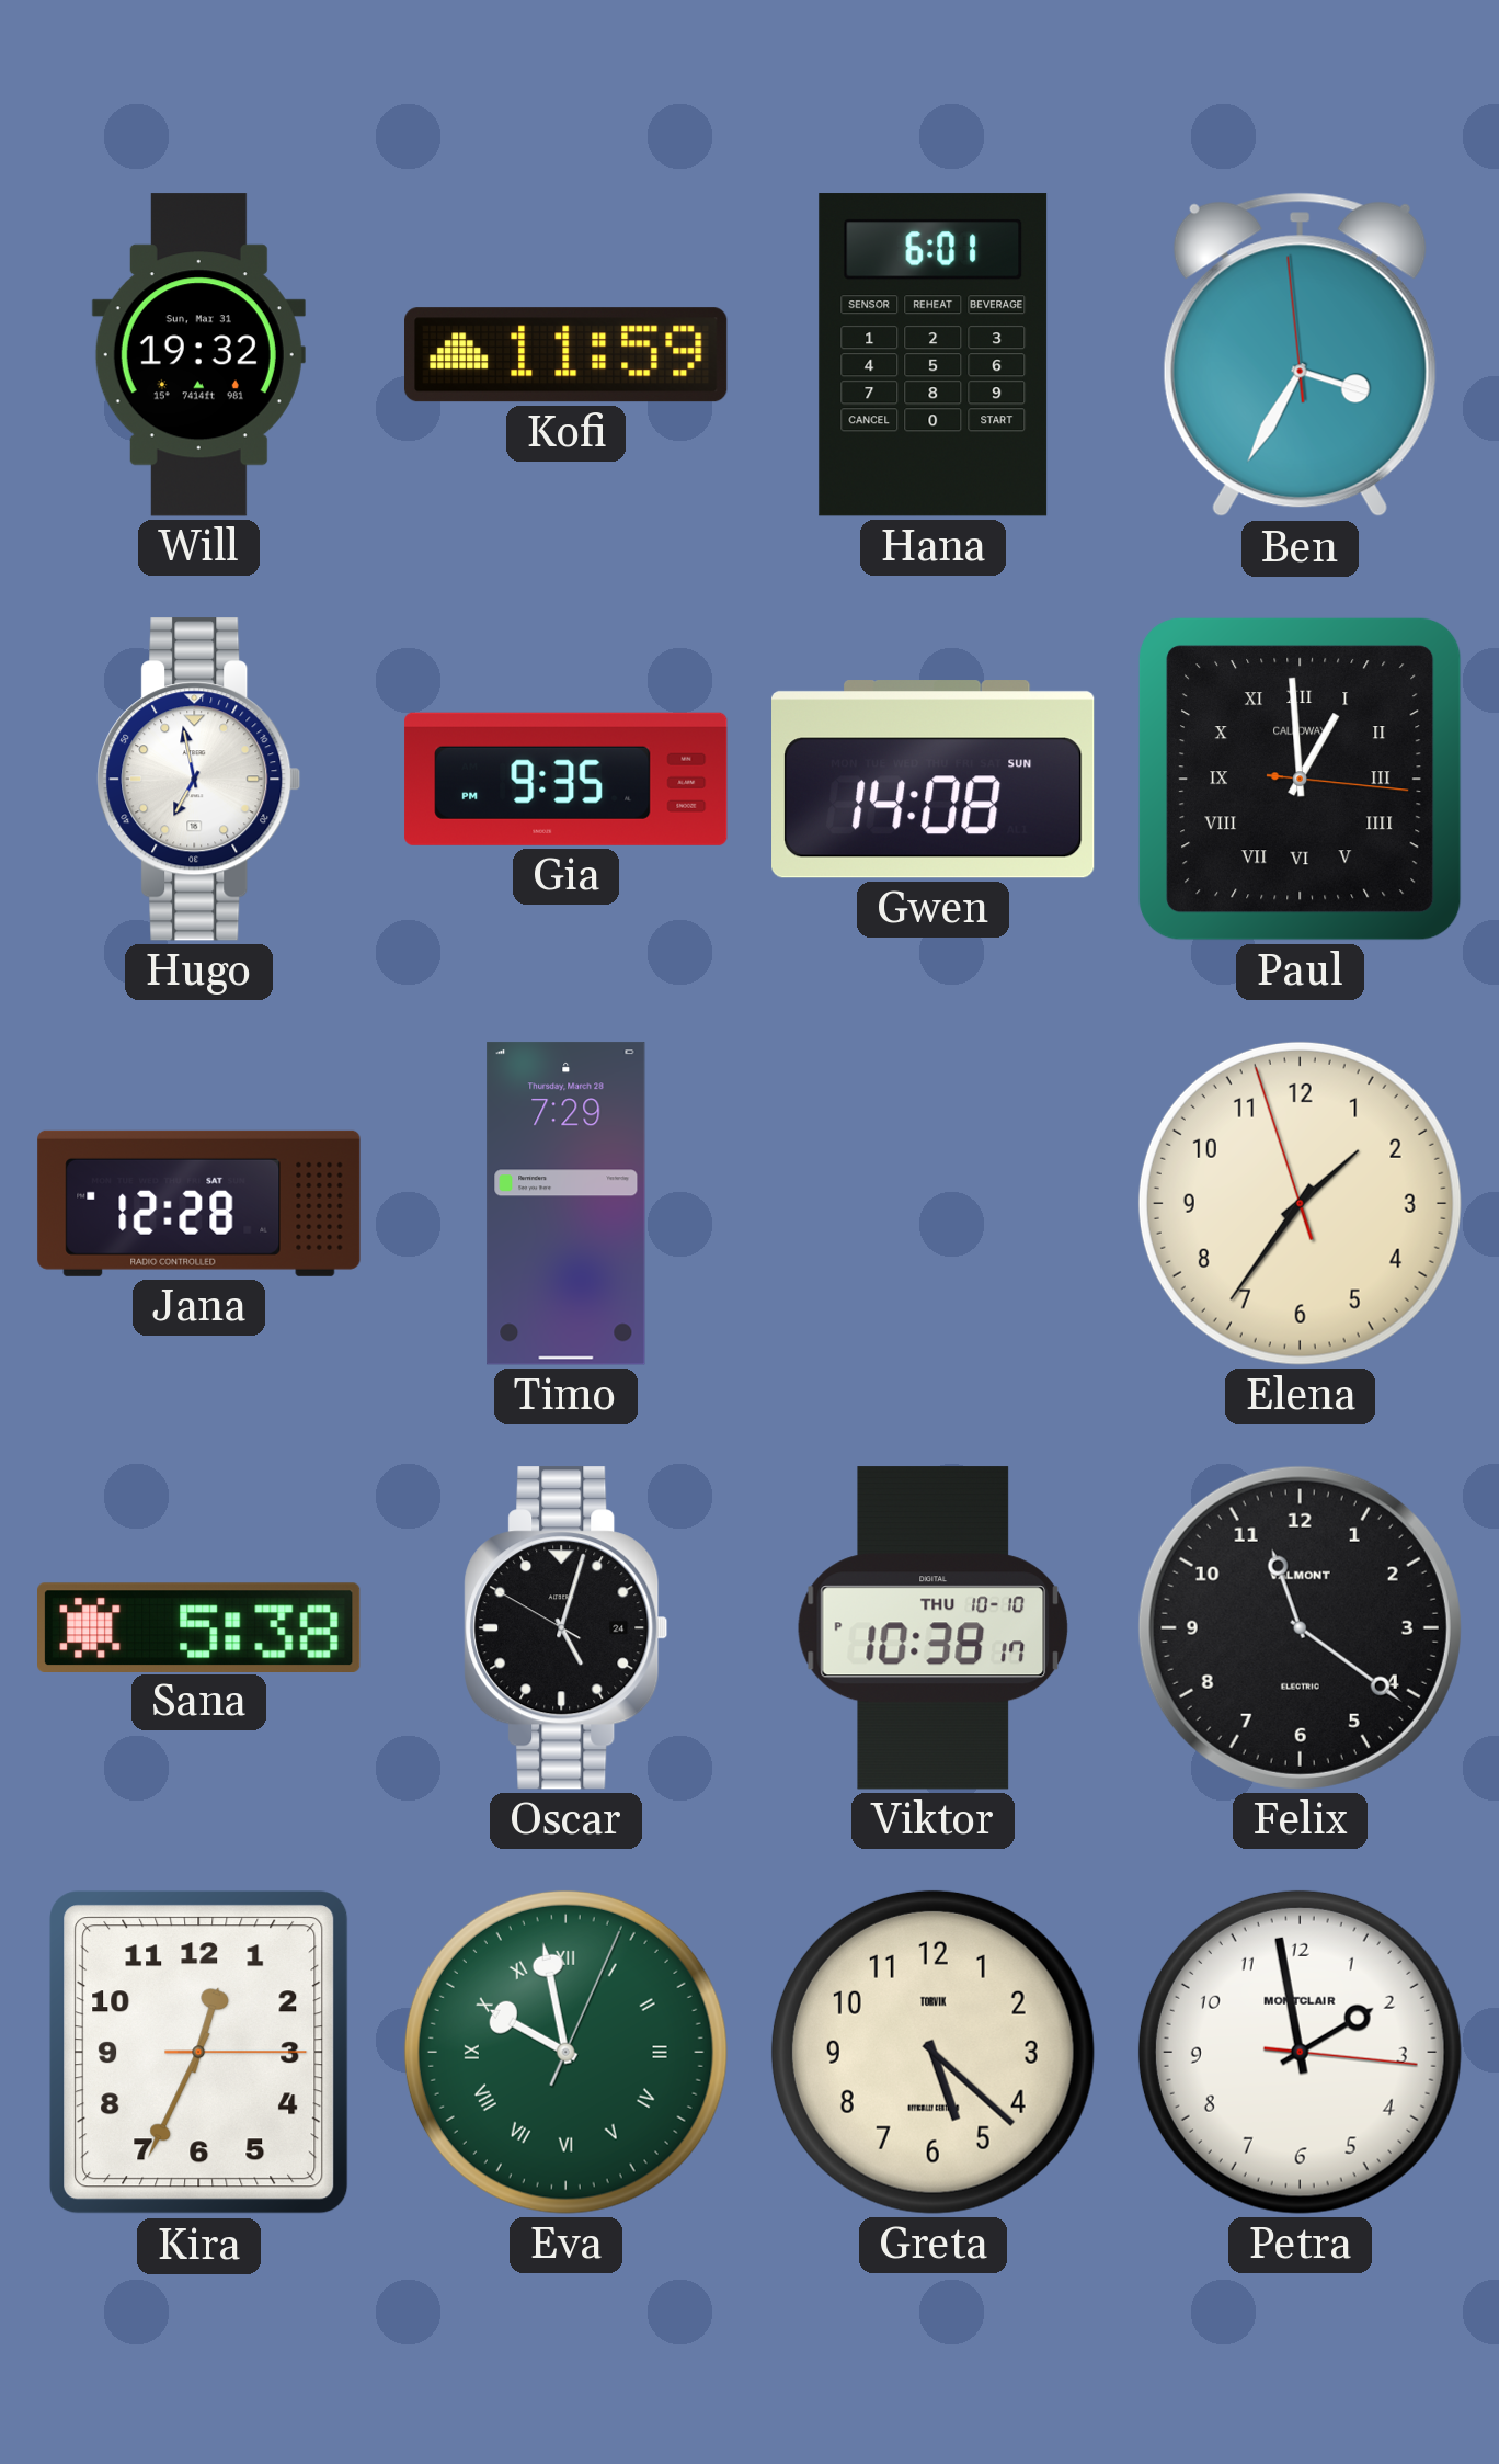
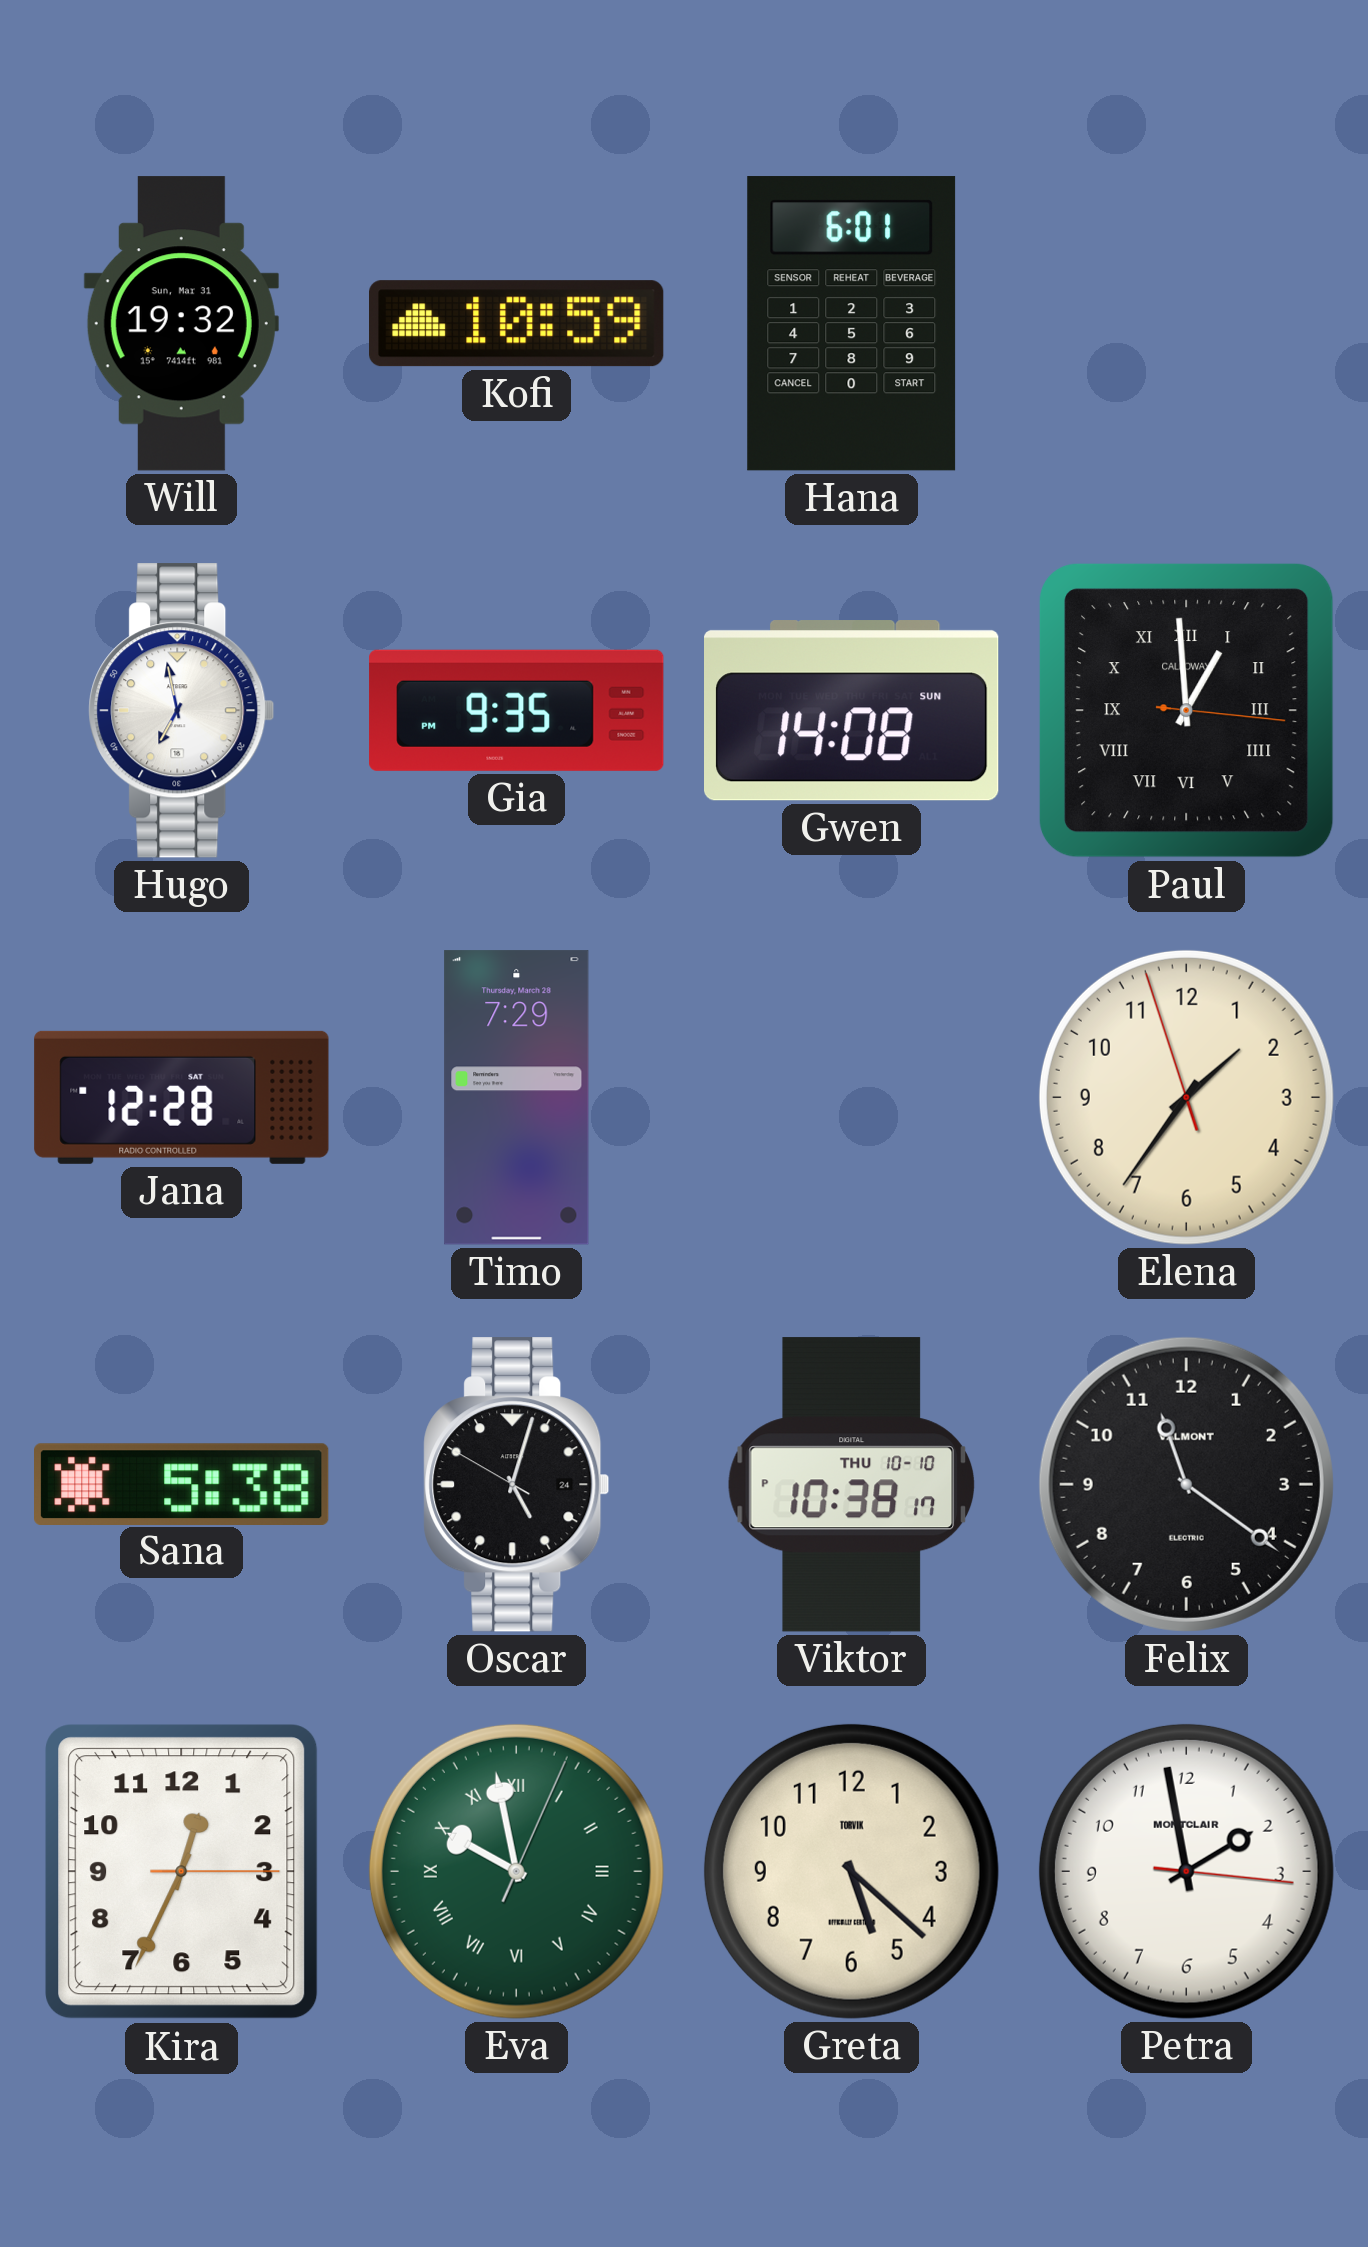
Kofi: 11:59 -> 10:59 (517, 324)
Ben: 3:34 -> none (1300, 355)
